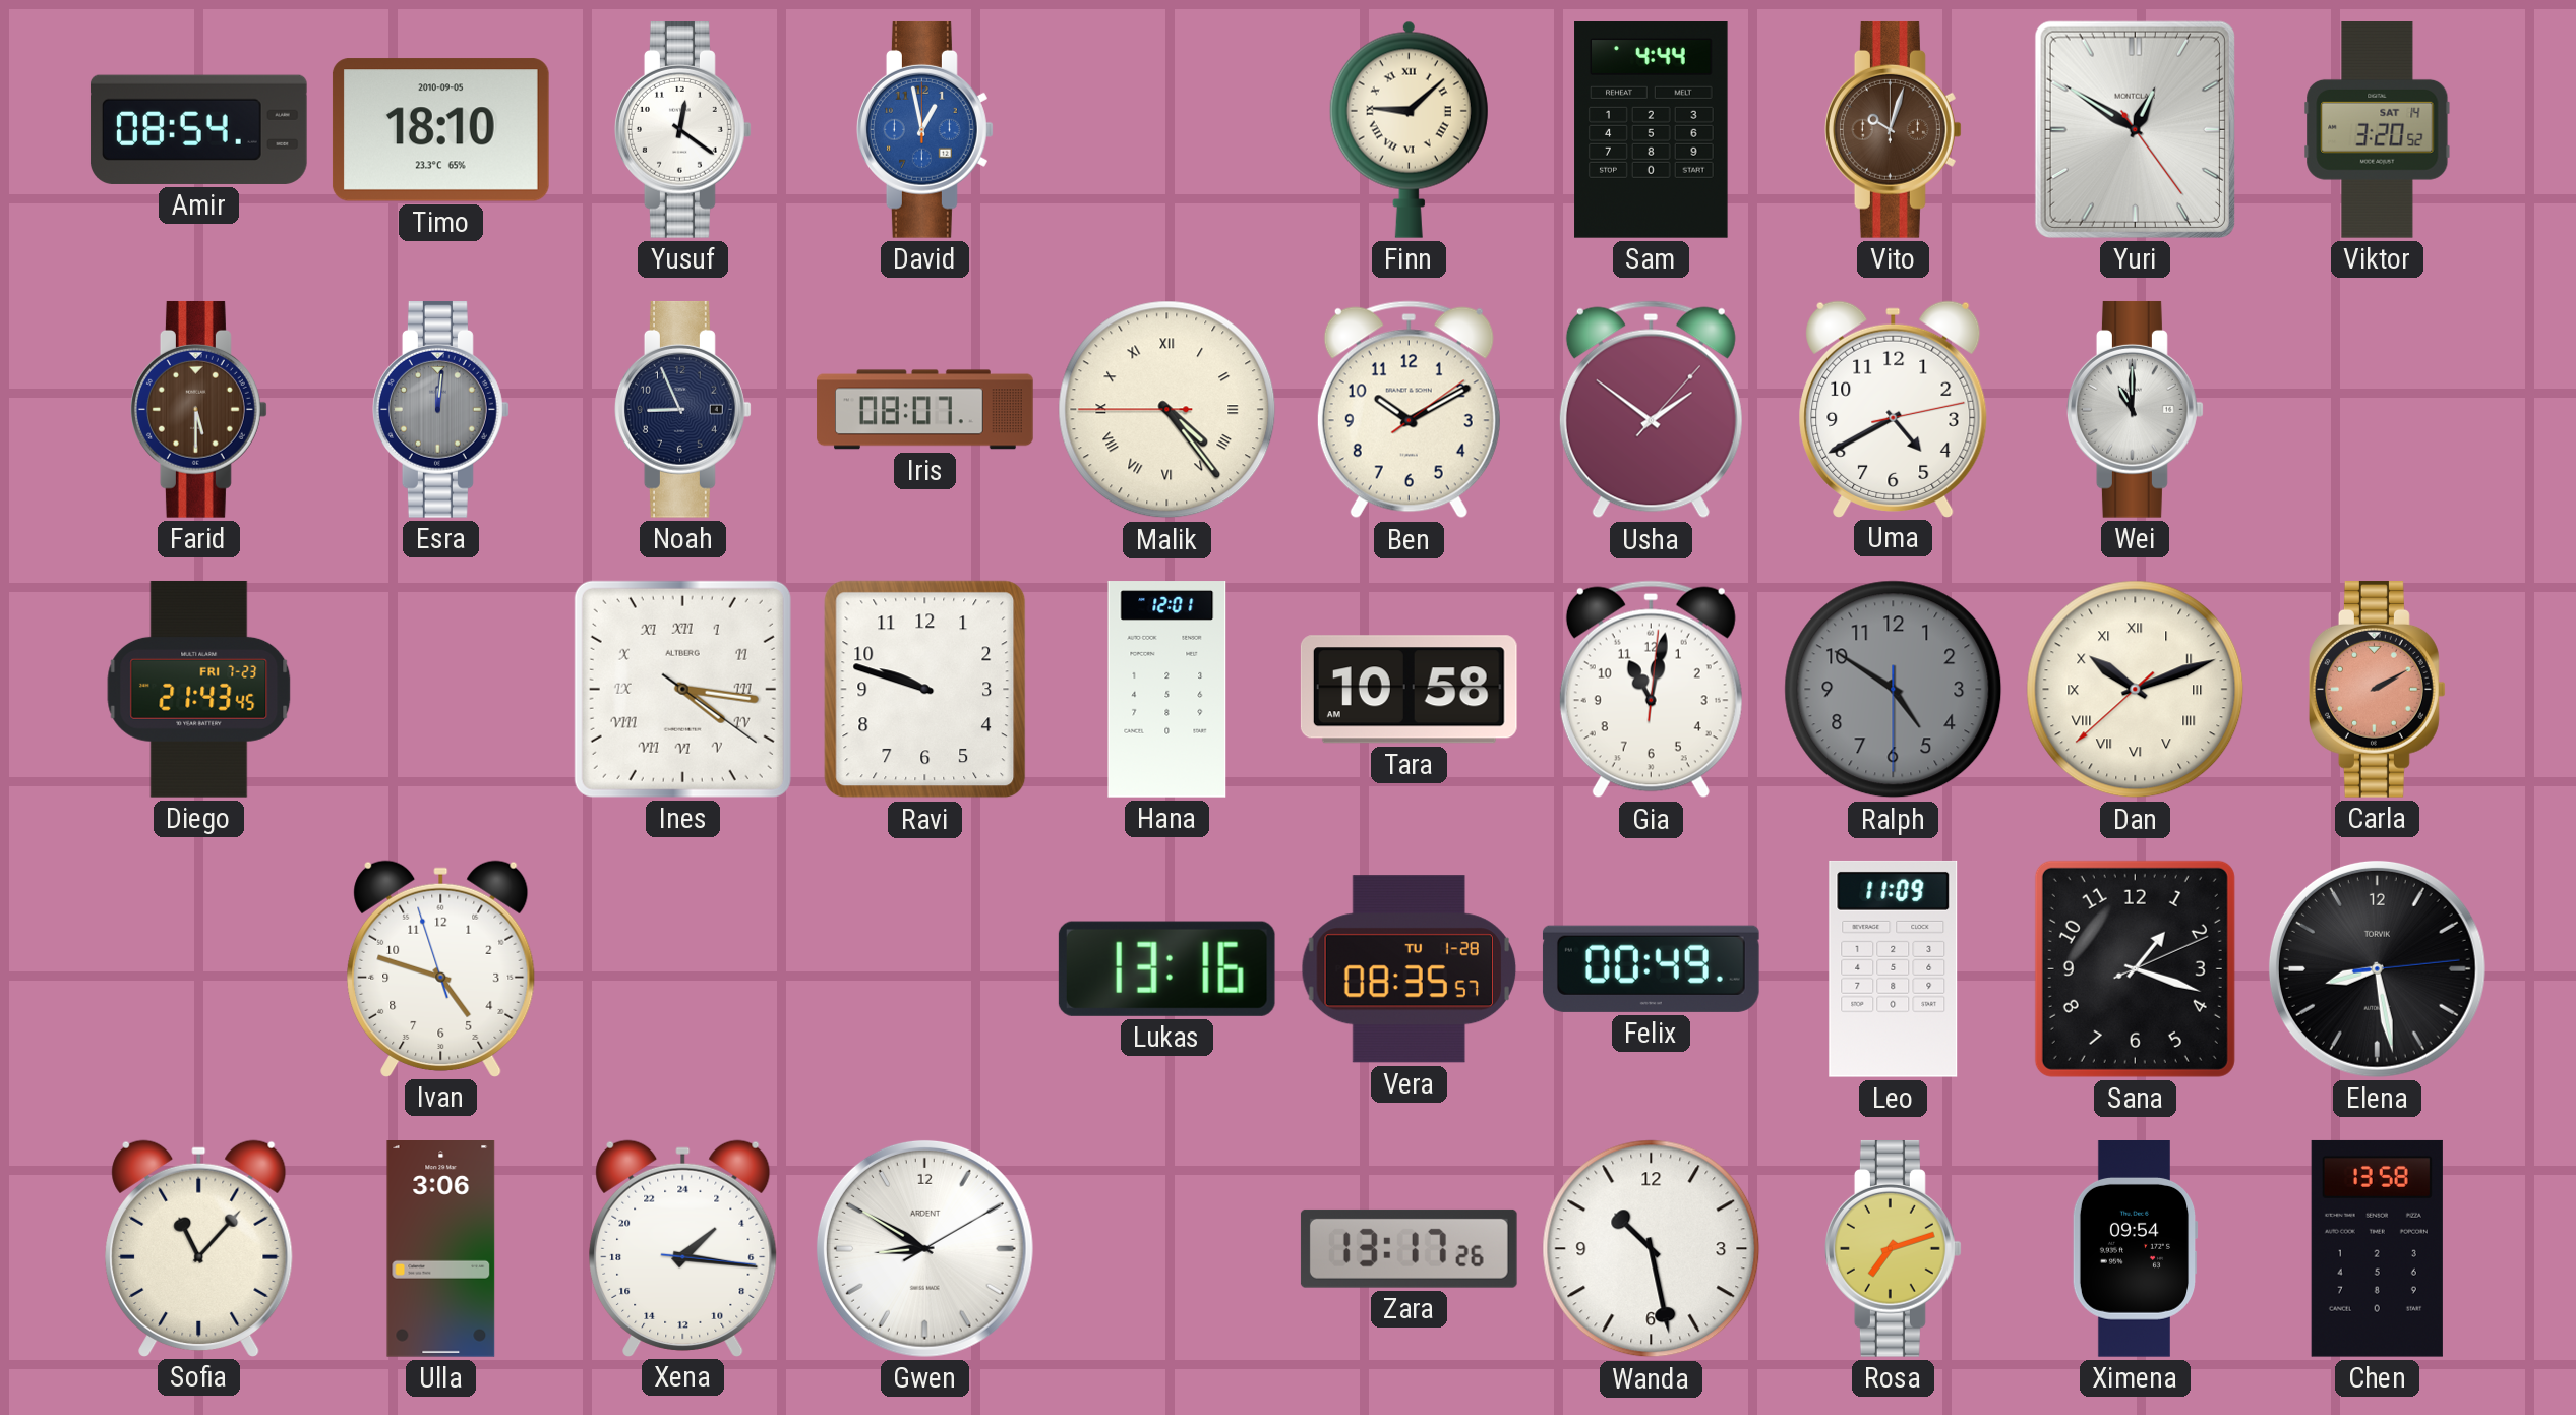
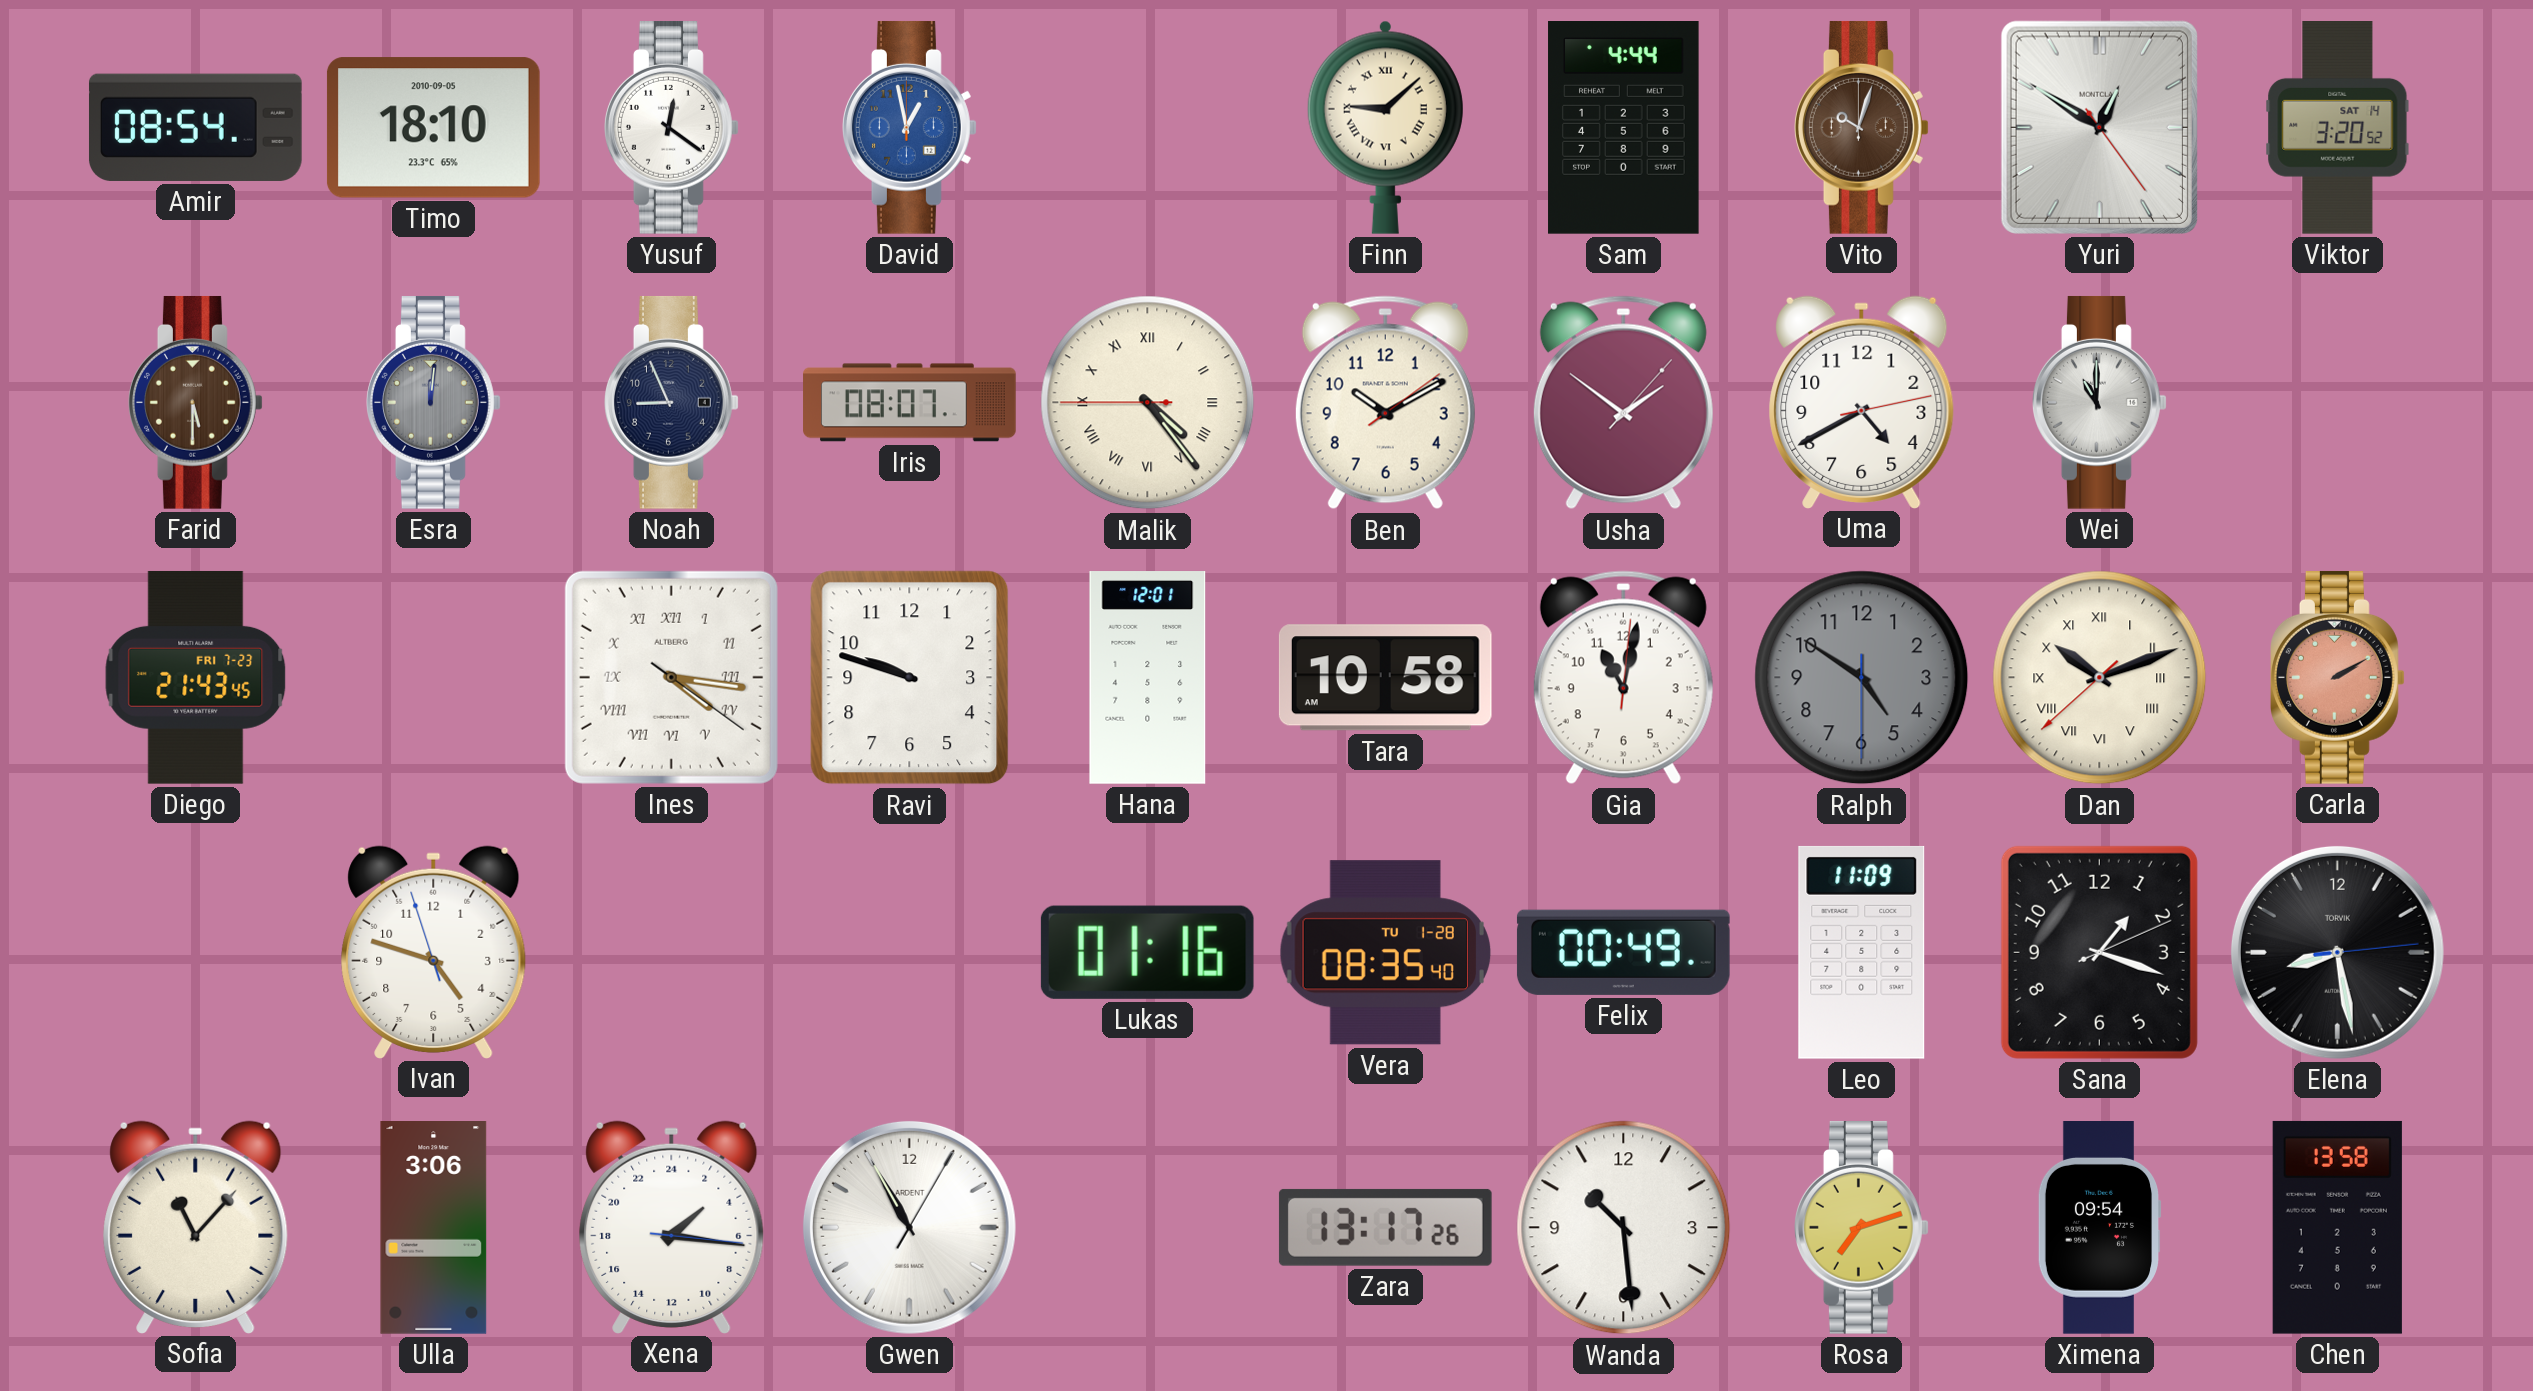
Lukas: 13:16 -> 01:16 (1147, 952)
Vera: 08:35:57 -> 08:35:40 (1385, 953)
Gwen: 8:50 -> 10:55 (909, 1227)
Wanda: 10:28 -> 10:29 (1624, 1228)
